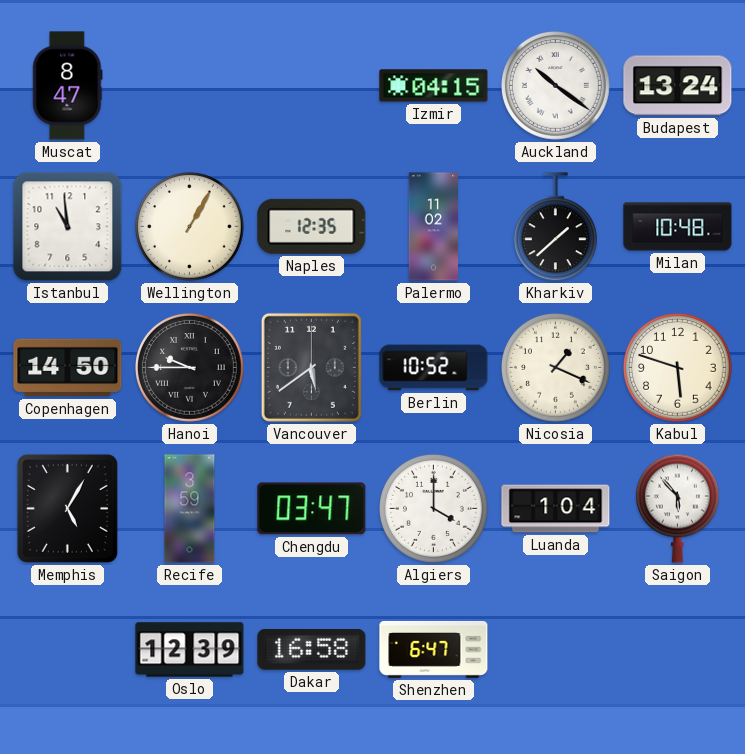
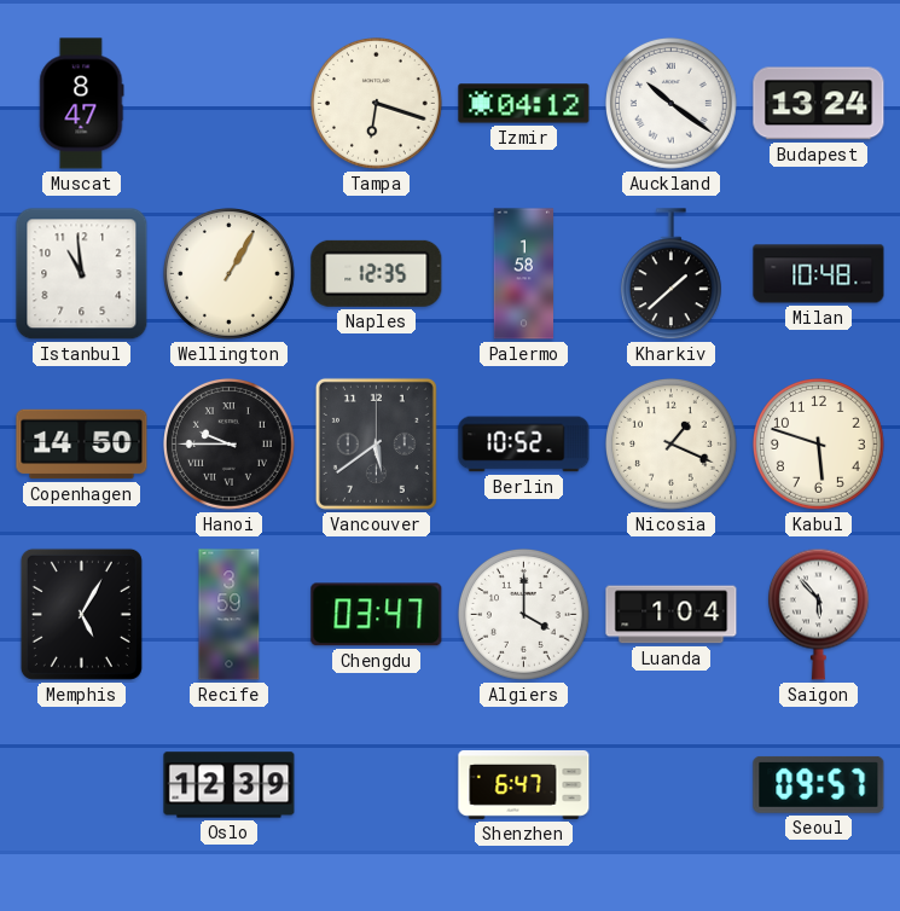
Tampa: none -> 6:18 (377, 104)
Izmir: 04:15 -> 04:12 (524, 104)
Palermo: 11:02 -> 1:58 (524, 274)
Dakar: 16:58 -> none (312, 650)
Seoul: none -> 09:57 (819, 784)
